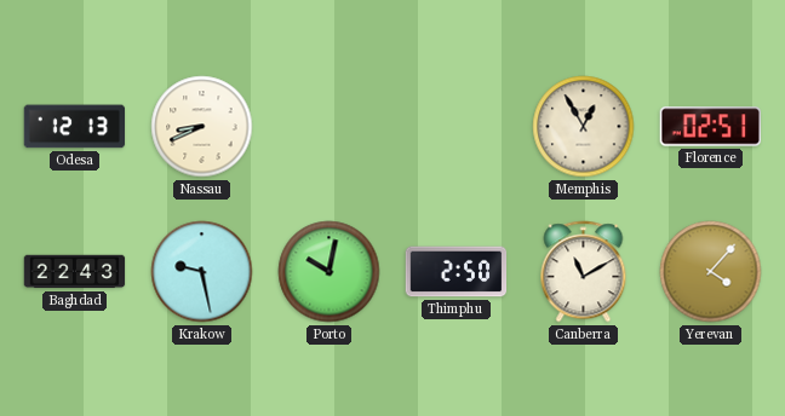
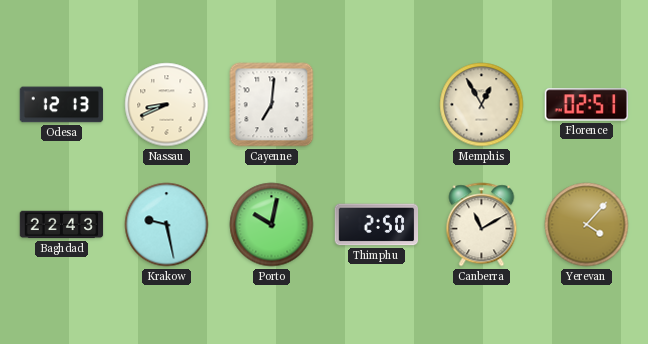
Cayenne: none -> 7:01 (272, 105)
